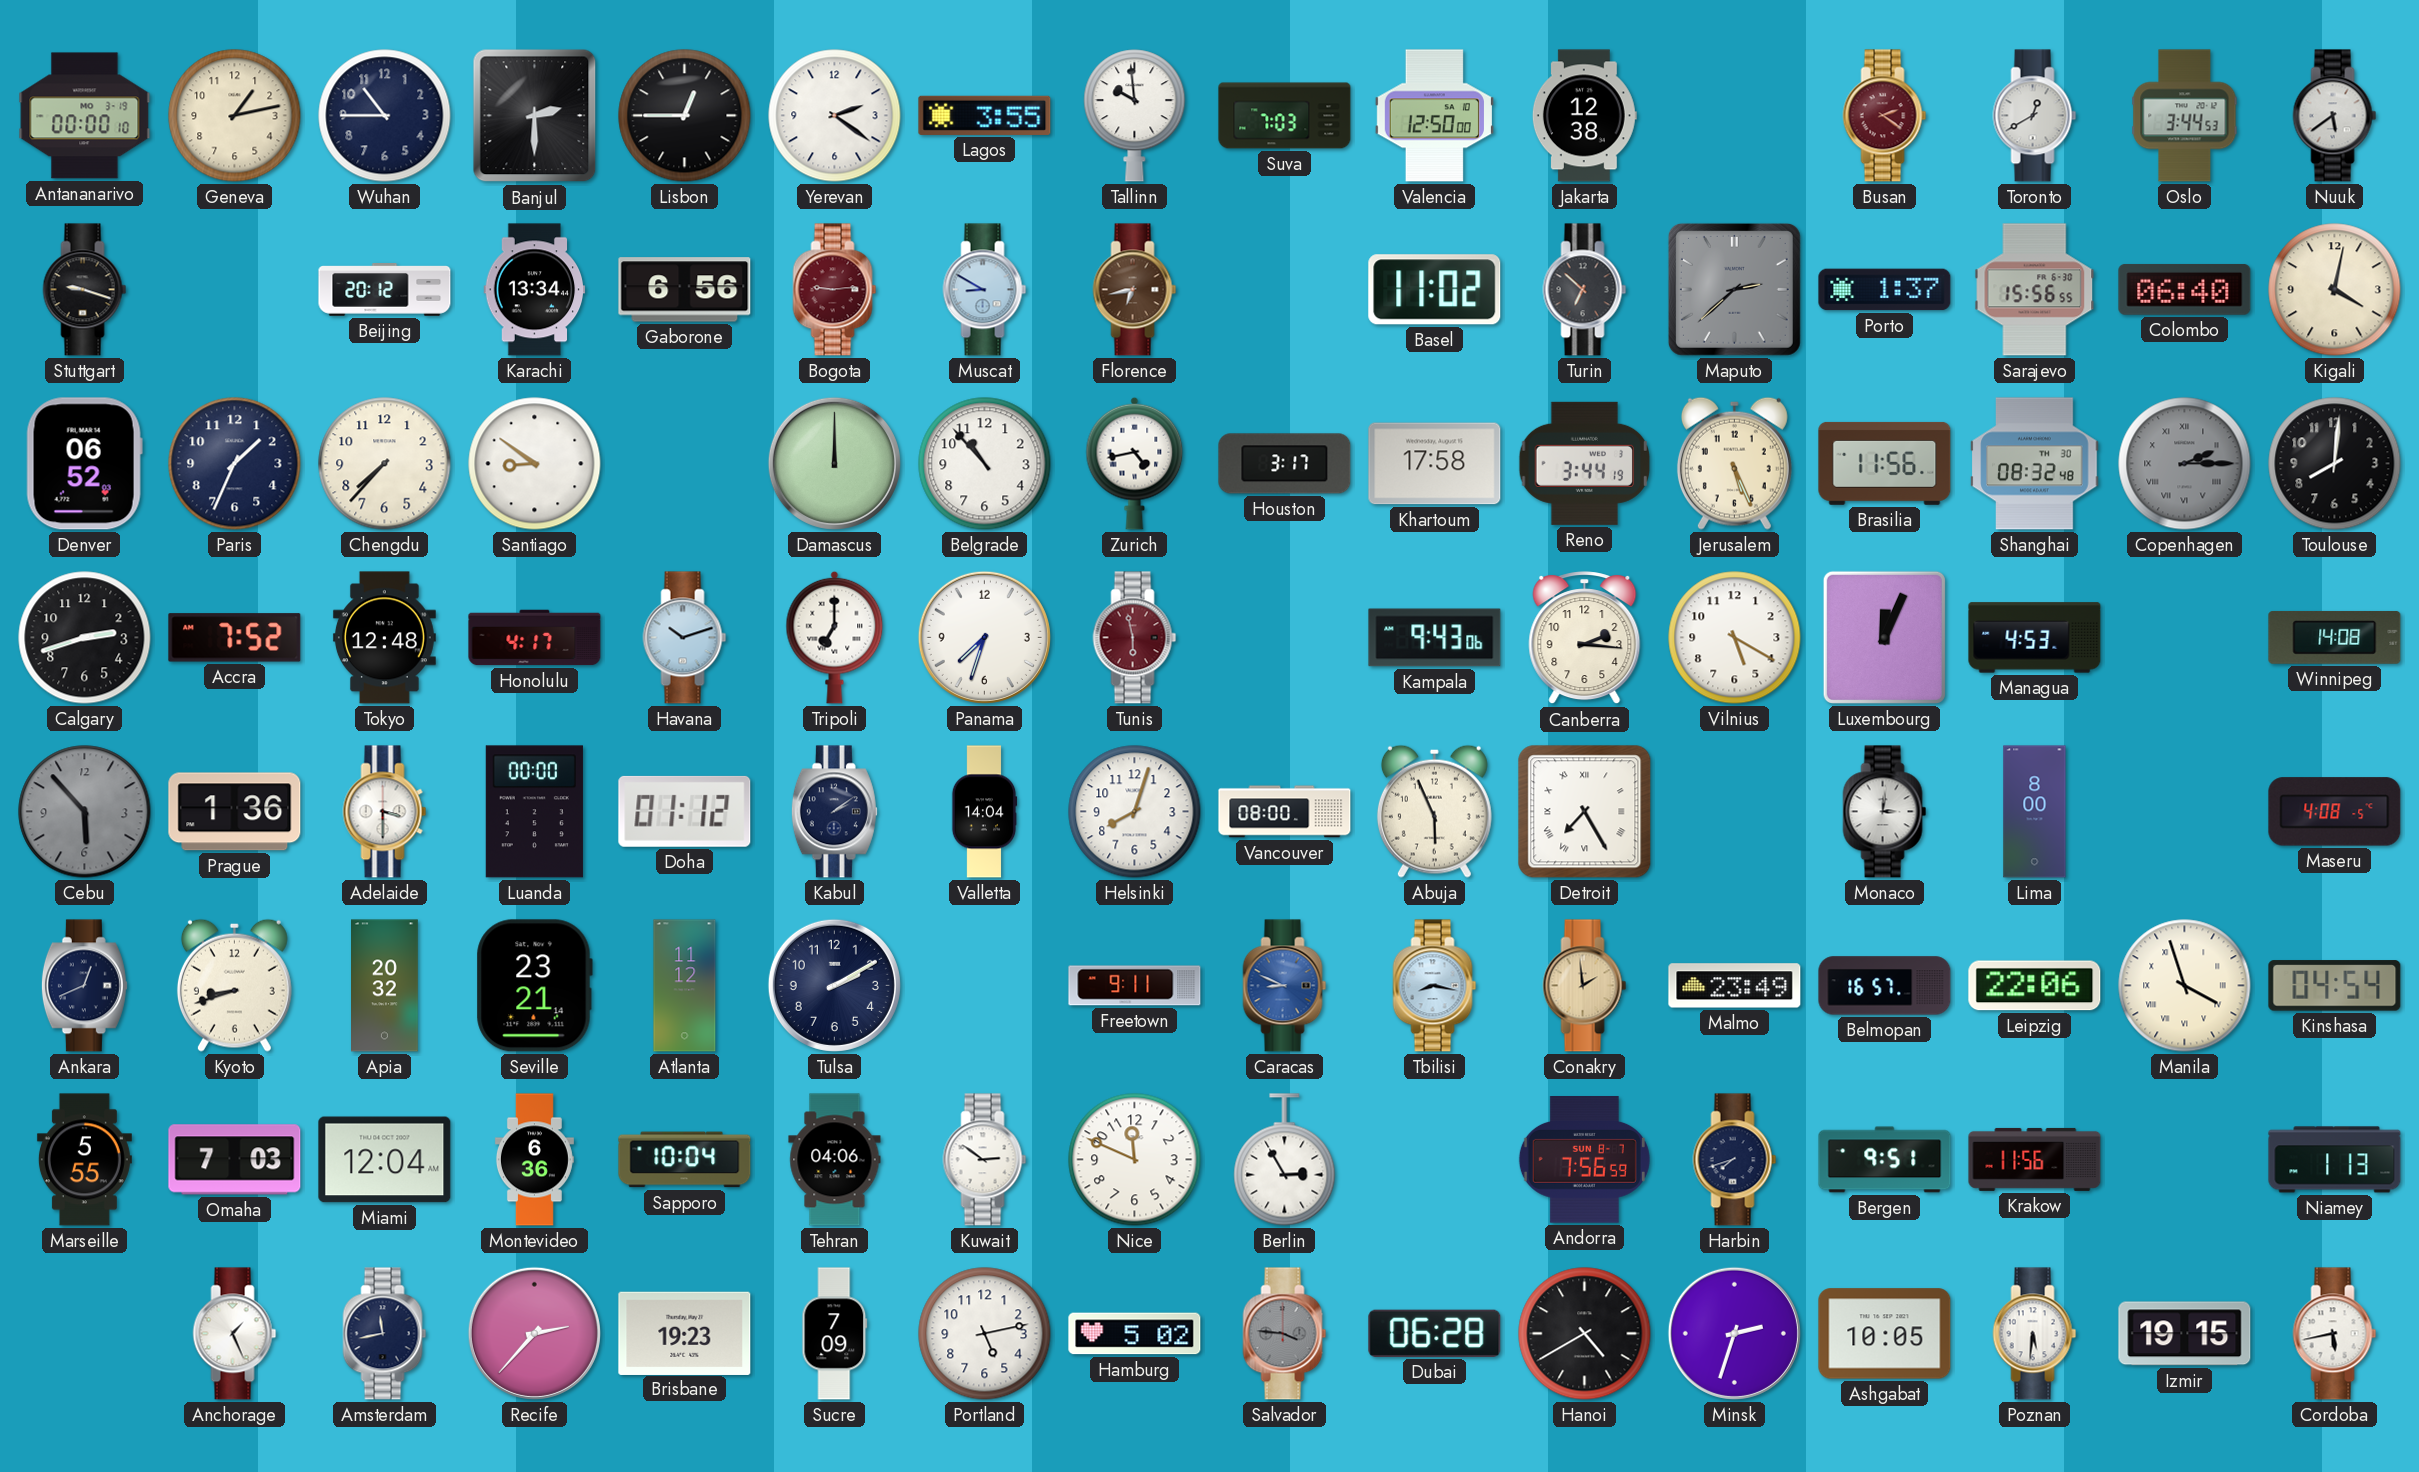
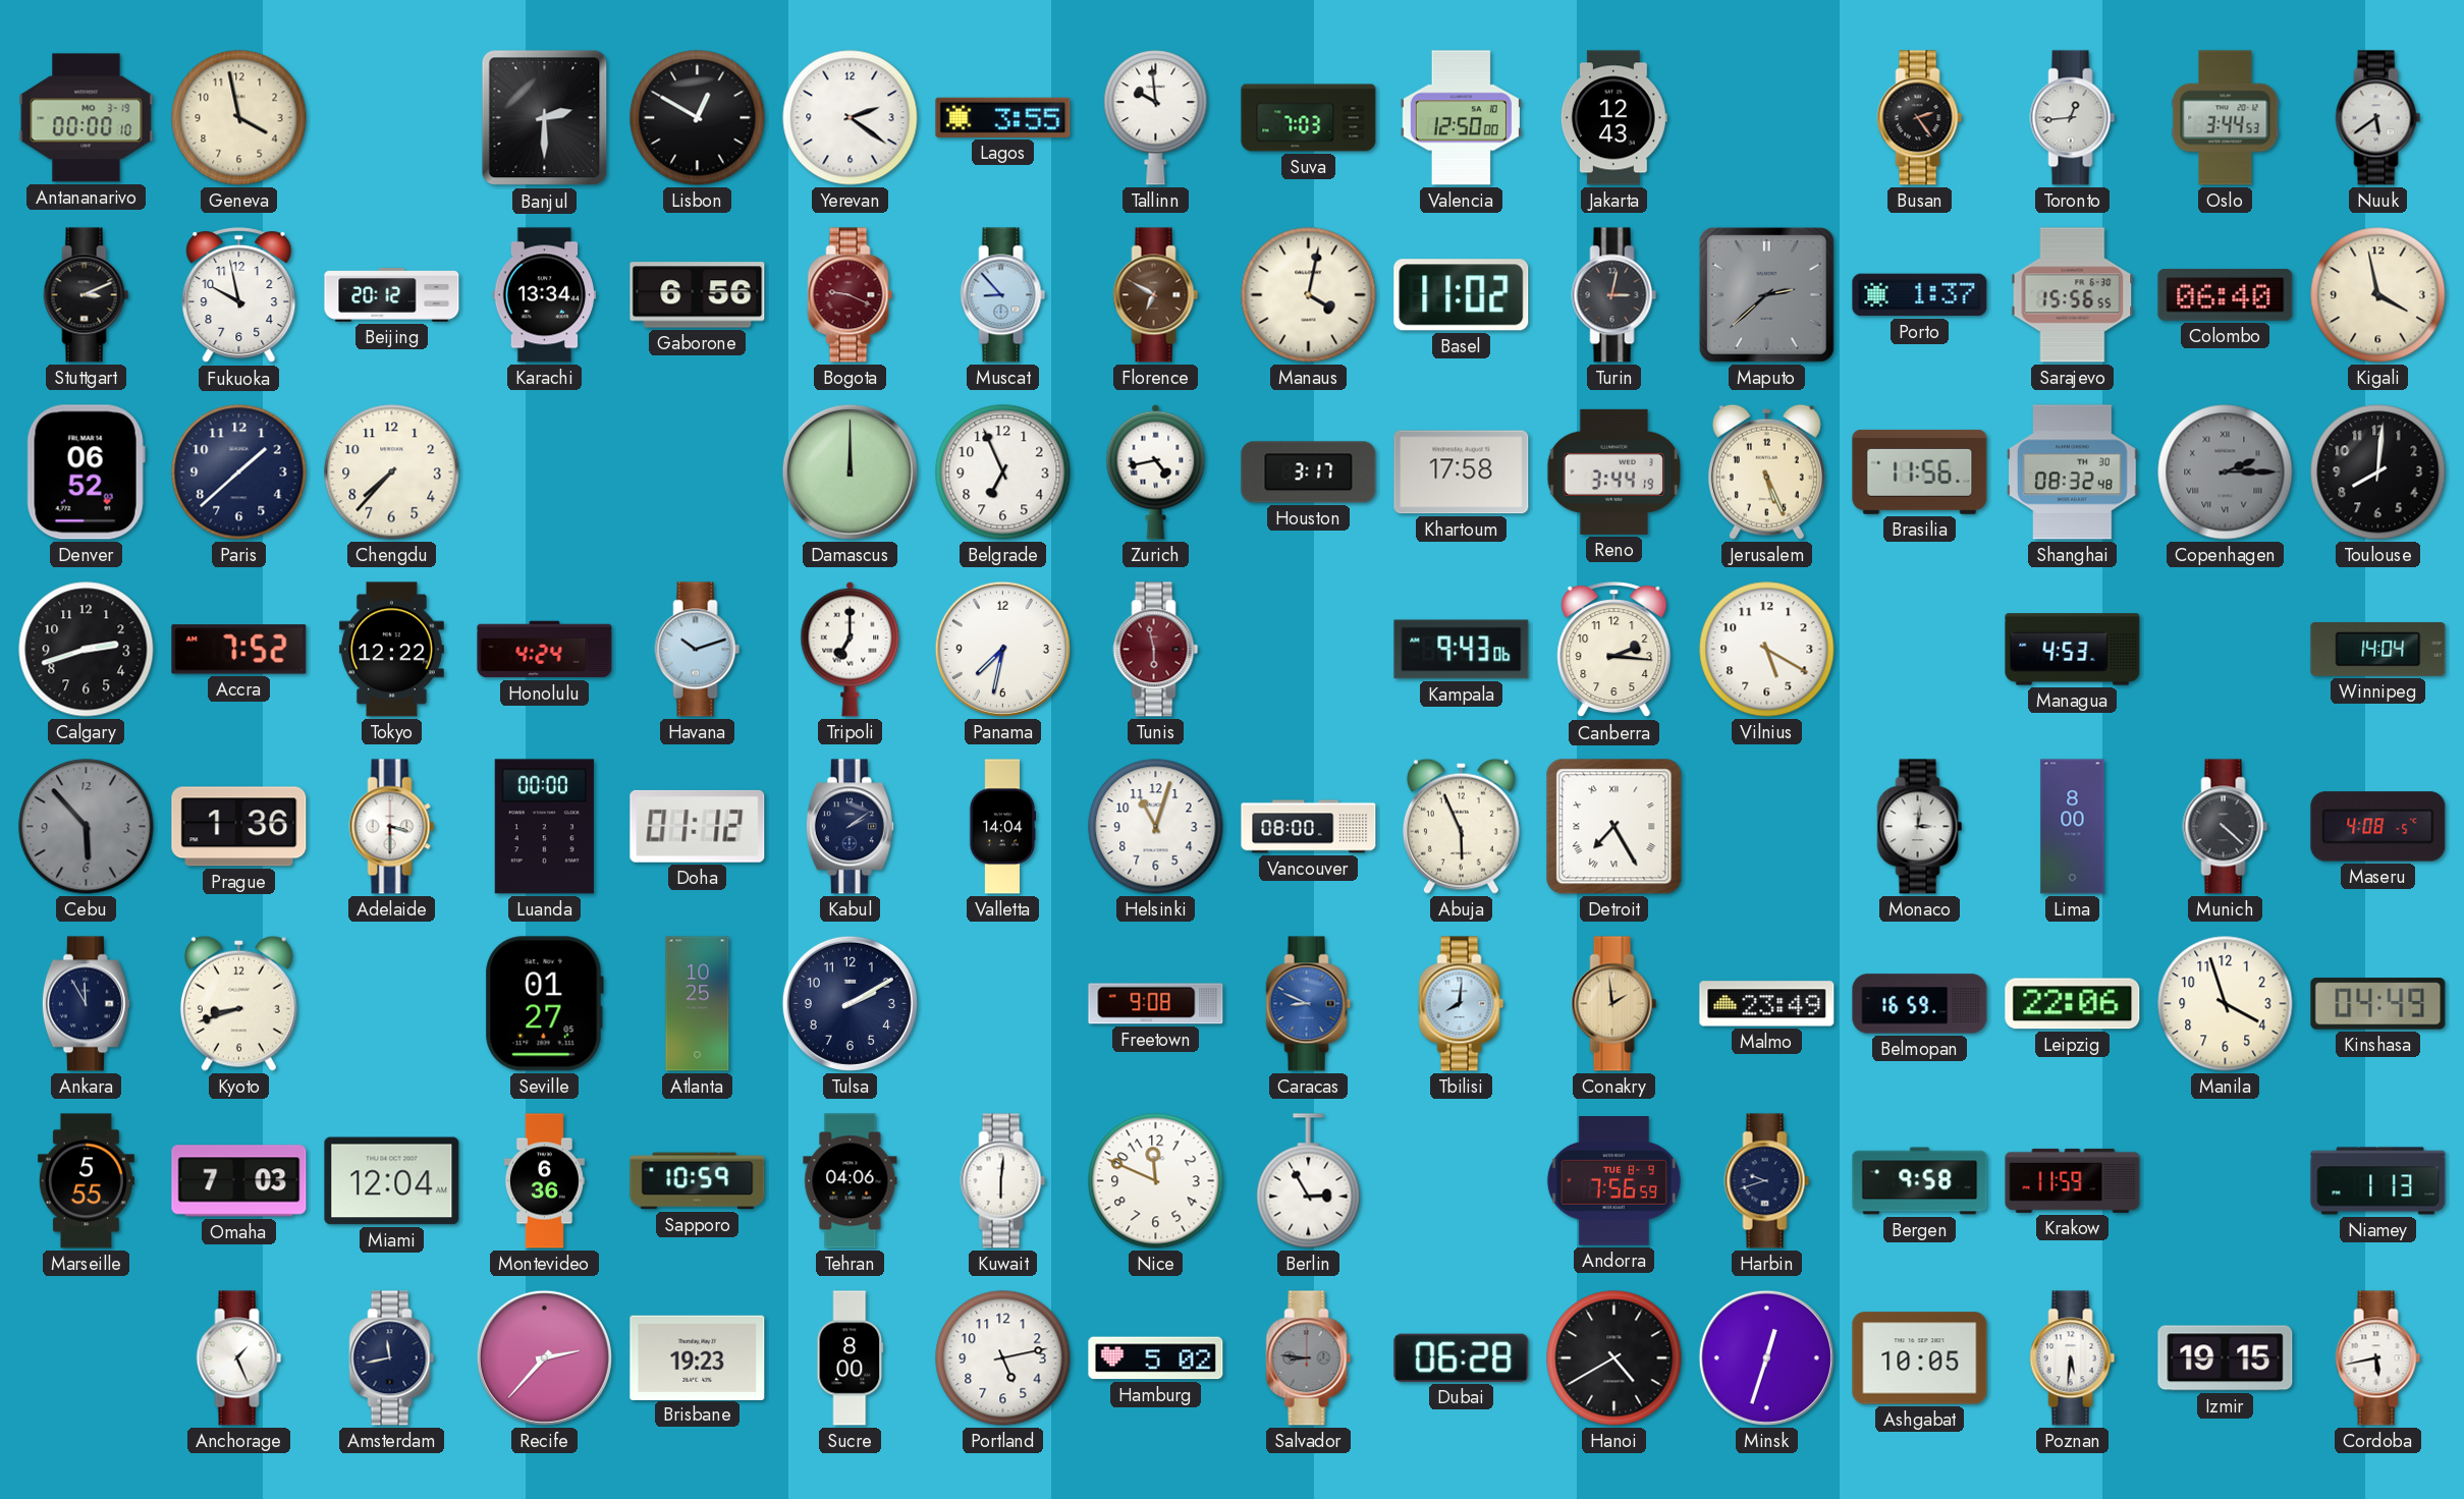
Geneva: 1:13 -> 3:58 (239, 118)
Wuhan: 10:45 -> none (385, 116)
Lisbon: 12:45 -> 12:50 (698, 118)
Jakarta: 12:38 -> 12:43 (1613, 118)
Busan: 2:21 -> 2:24 (1920, 118)
Busan dial: burgundy -> black (1920, 118)
Toronto: 12:40 -> 12:44 (2073, 118)
Stuttgart: 9:18 -> 3:11 (87, 295)
Fukuoka: none -> 9:58 (239, 295)
Bogota: 9:14 -> 9:19 (851, 295)
Muscat: 8:50 -> 8:53 (1003, 295)
Florence: 6:43 -> 6:50 (1156, 295)
Manaus: none -> 4:02 (1309, 295)
Turin: 6:52 -> 3:02 (1614, 295)
Kigali: 4:02 -> 3:58 (2378, 295)
Paris: 1:34 -> 1:38 (239, 473)
Santiago: 8:51 -> none (535, 464)
Belgrade: 10:53 -> 6:56 (1003, 473)
Tokyo: 12:48 -> 12:22 (391, 650)
Honolulu: 4:17 -> 4:24 (545, 650)
Panama: 7:33 -> 7:32 (1002, 649)
Luxembourg: 12:04 -> none (1884, 637)
Winnipeg: 14:08 -> 14:04 (2378, 649)
Helsinki: 8:03 -> 11:03 (1156, 827)
Munich: none -> 4:22 (2226, 827)
Ankara: 12:41 -> 11:55 (86, 1004)
Apia: 20:32 -> none (385, 986)
Seville: 23:21 -> 01:27 (544, 1004)
Atlanta: 11:12 -> 10:25 (698, 1004)
Freetown: 9:11 -> 9:08 (1156, 1004)
Tbilisi: 8:17 -> 8:01 (1462, 1004)
Belmopan: 16:57 -> 16:59 (1920, 1004)
Manila numerals: Roman -> Arabic (2226, 1004)
Kinshasa: 04:54 -> 04:49 (2378, 1004)
Sapporo: 10:04 -> 10:59 (698, 1181)
Kuwait: 2:51 -> 6:01 (1003, 1181)
Andorra date: SUN 8-7 -> TUE 8-9 (1613, 1181)
Harbin: 7:42 -> 9:42 (1767, 1181)
Bergen: 9:51 -> 9:58 (1920, 1181)
Krakow: 11:56 -> 11:59 (2073, 1180)
Sucre: 7:09 -> 8:00 (851, 1358)
Salvador: 3:46 -> 8:46 (1309, 1358)
Minsk: 2:33 -> 12:33 (1766, 1357)
